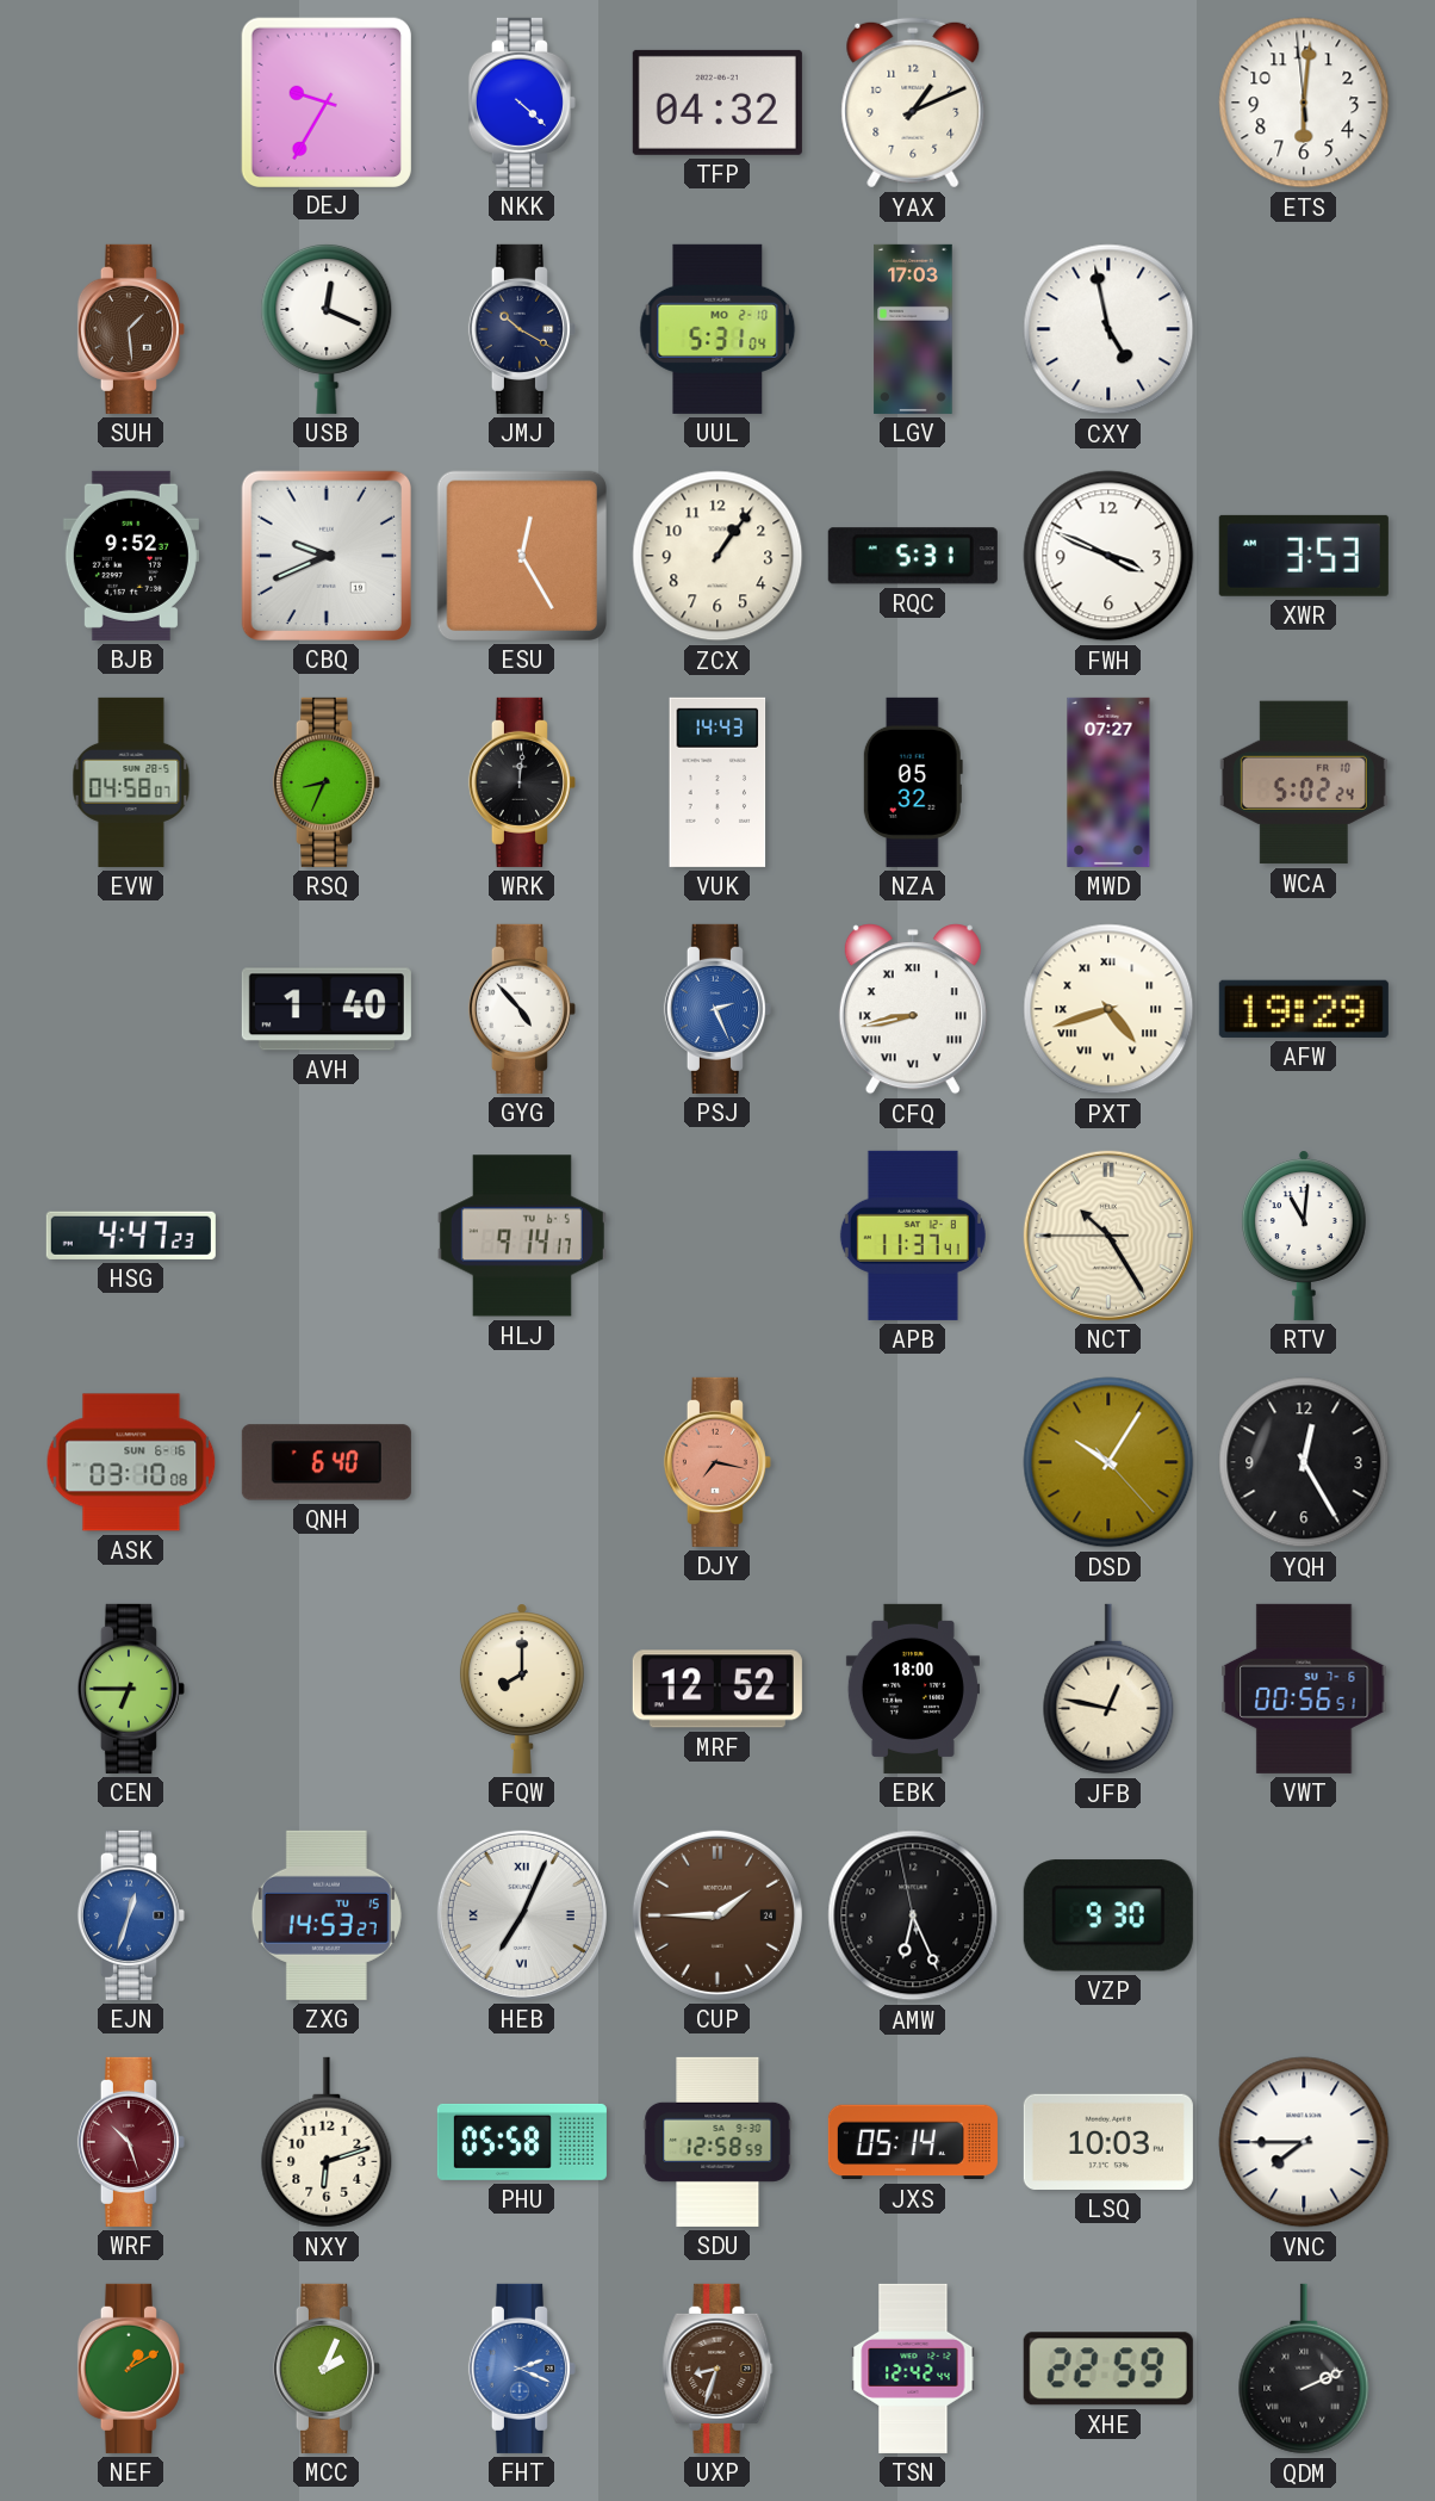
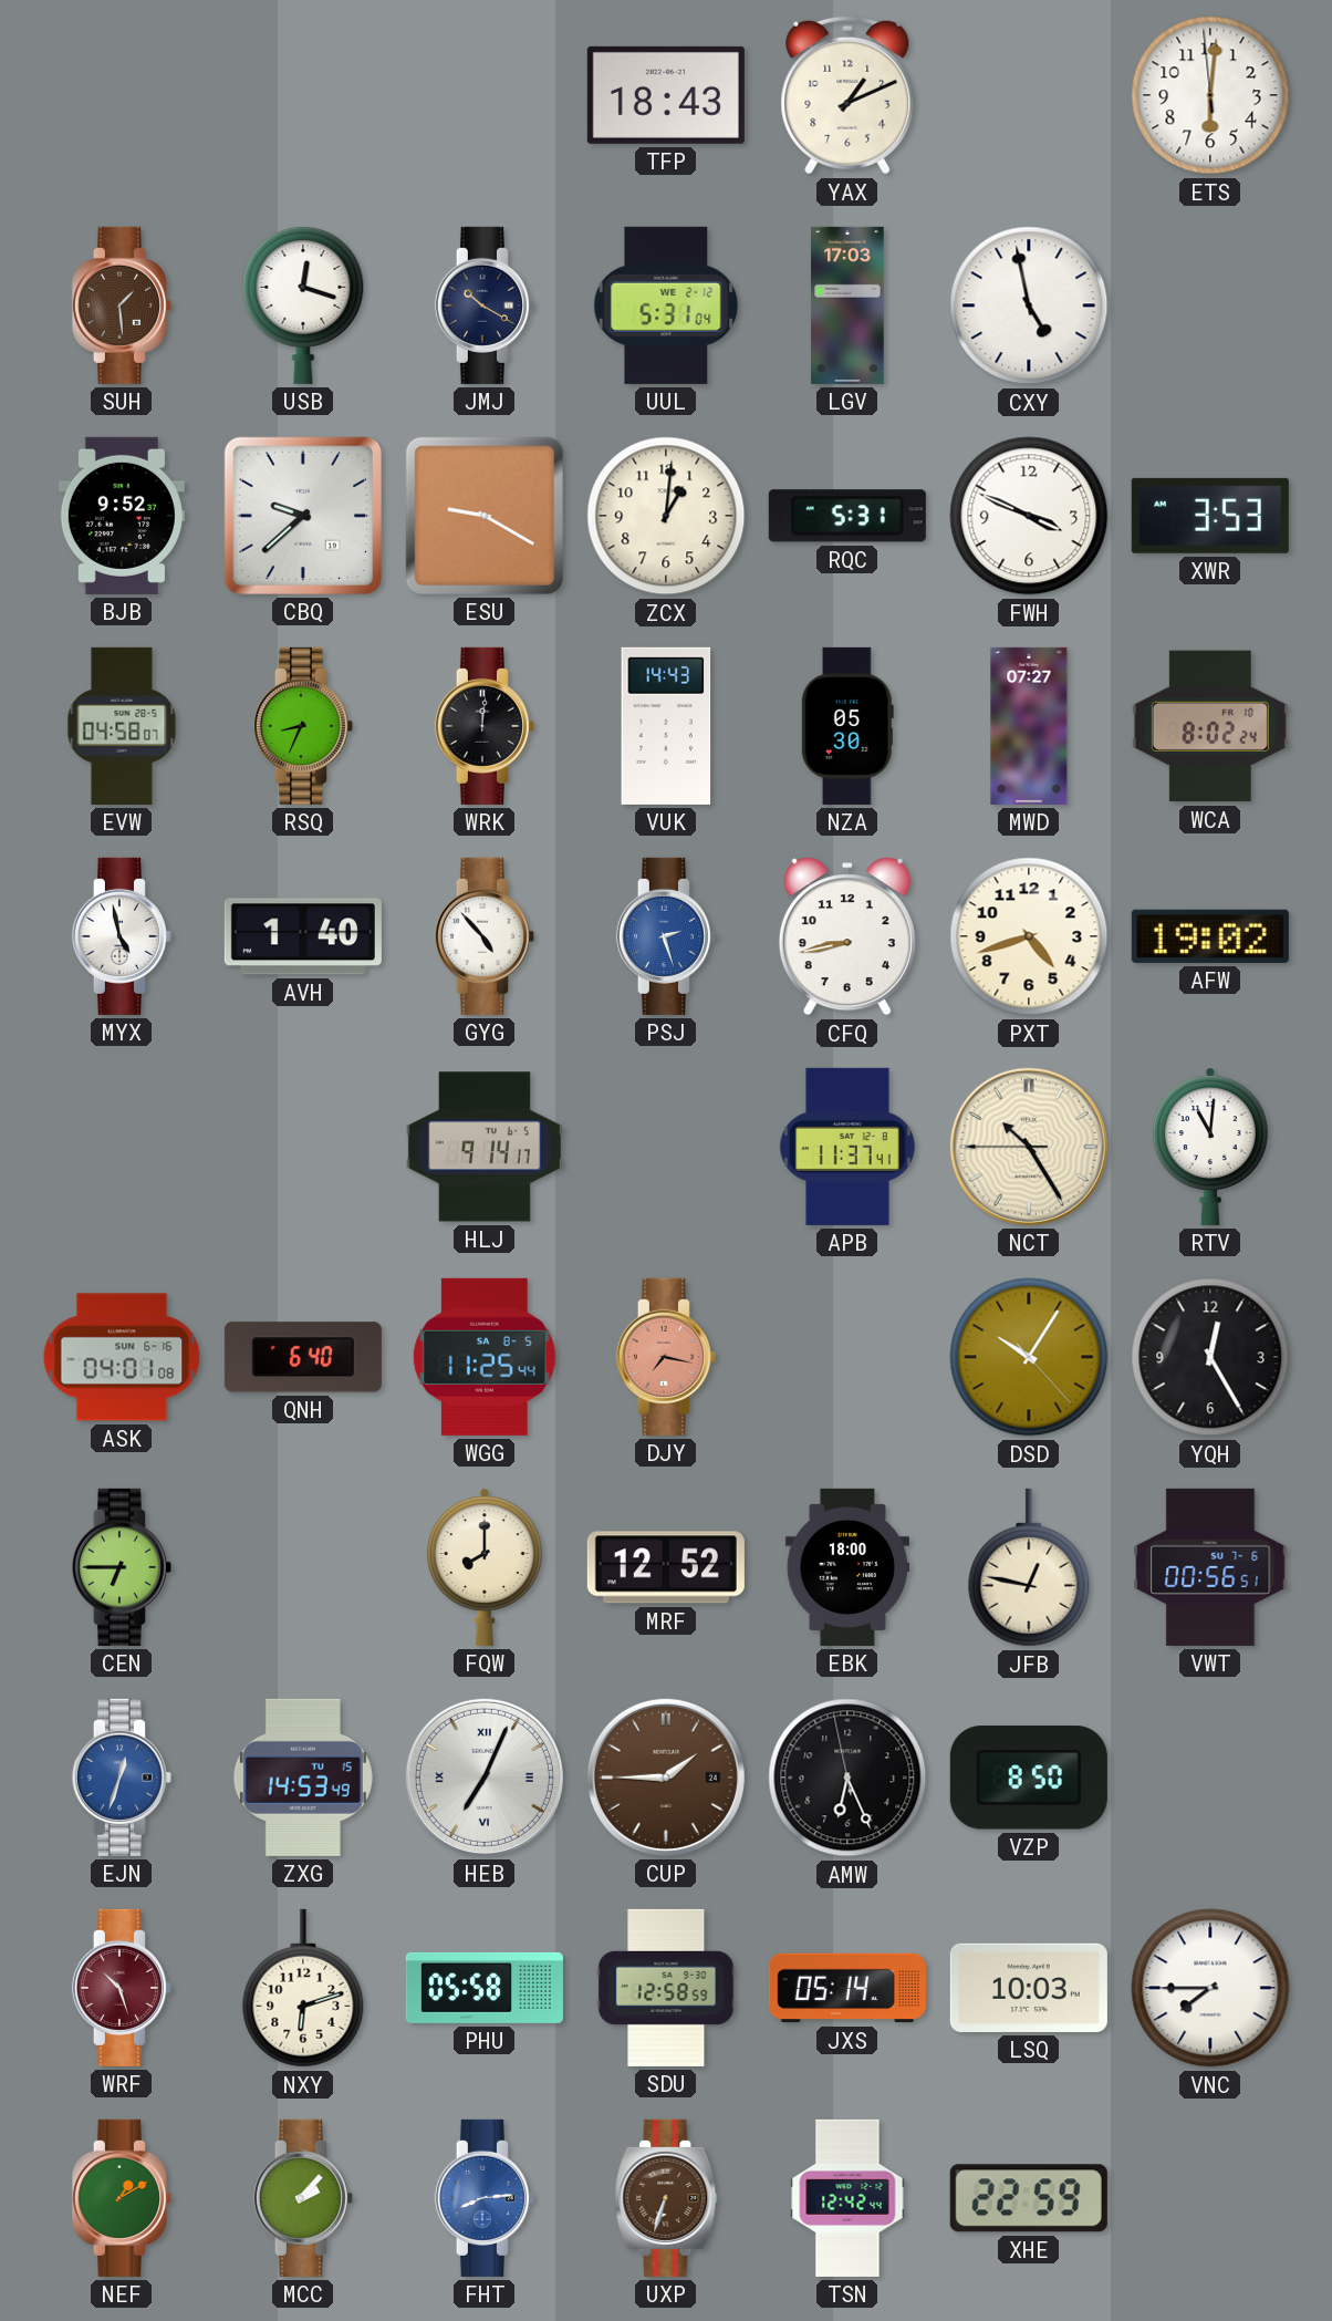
DEJ: 9:35 -> none (325, 101)
NKK: 4:22 -> none (522, 103)
TFP: 04:32 -> 18:43 (666, 95)
USB: 12:19 -> 12:18 (303, 304)
UUL date: MO 2-10 -> WE 2-12 (666, 305)
CBQ: 9:41 -> 9:38 (303, 516)
ESU: 12:25 -> 9:20 (485, 516)
ZCX: 1:06 -> 1:01 (666, 516)
NZA: 05:32 -> 05:30 (847, 726)
WCA: 5:02 -> 8:02 (1210, 726)
MYX: none -> 4:58 (122, 936)
PSJ: 2:26 -> 2:27 (666, 936)
CFQ numerals: Roman -> Arabic (847, 936)
PXT numerals: Roman -> Arabic (1029, 936)
AFW: 19:29 -> 19:02 (1210, 936)
HSG: 4:47 -> none (131, 1236)
ASK: 03:10 -> 04:01 (122, 1357)
WGG: none -> 11:25 (485, 1357)
ZXG: 14:53:27 -> 14:53:49 (303, 1778)
VZP: 9:30 -> 8:50 (1029, 1778)
MCC: 2:04 -> 2:07 (303, 2198)
FHT: 2:19 -> 8:14 (485, 2198)
UXP: 8:33 -> 6:33 (666, 2198)
QDM: 2:11 -> none (1304, 2369)
